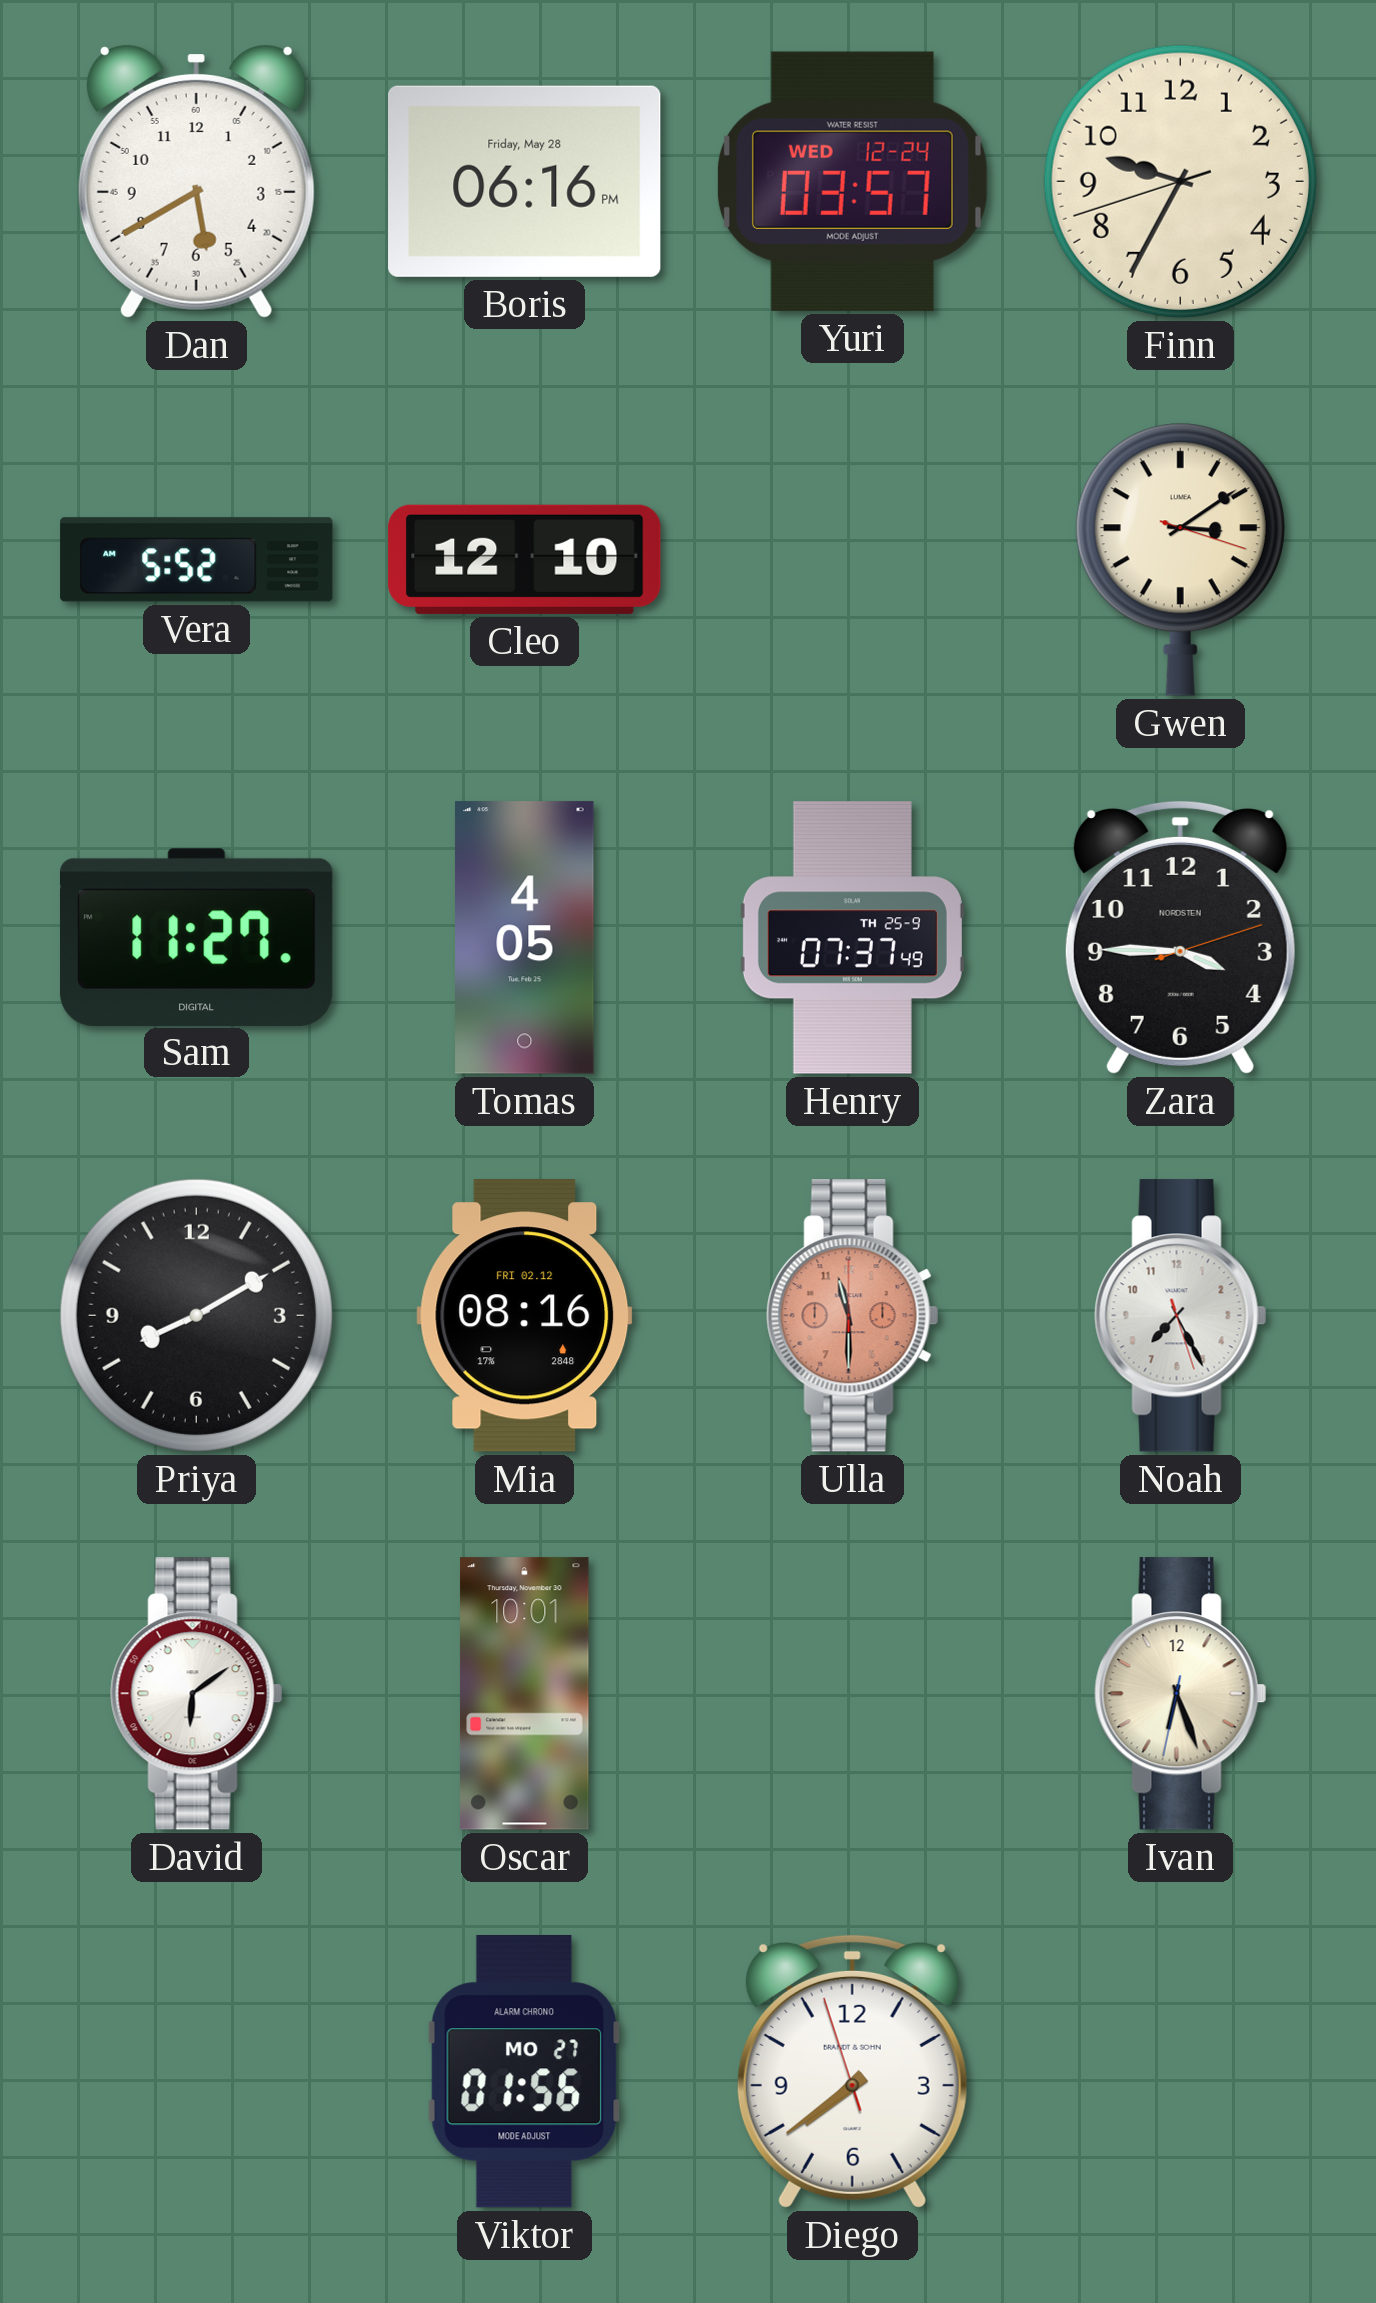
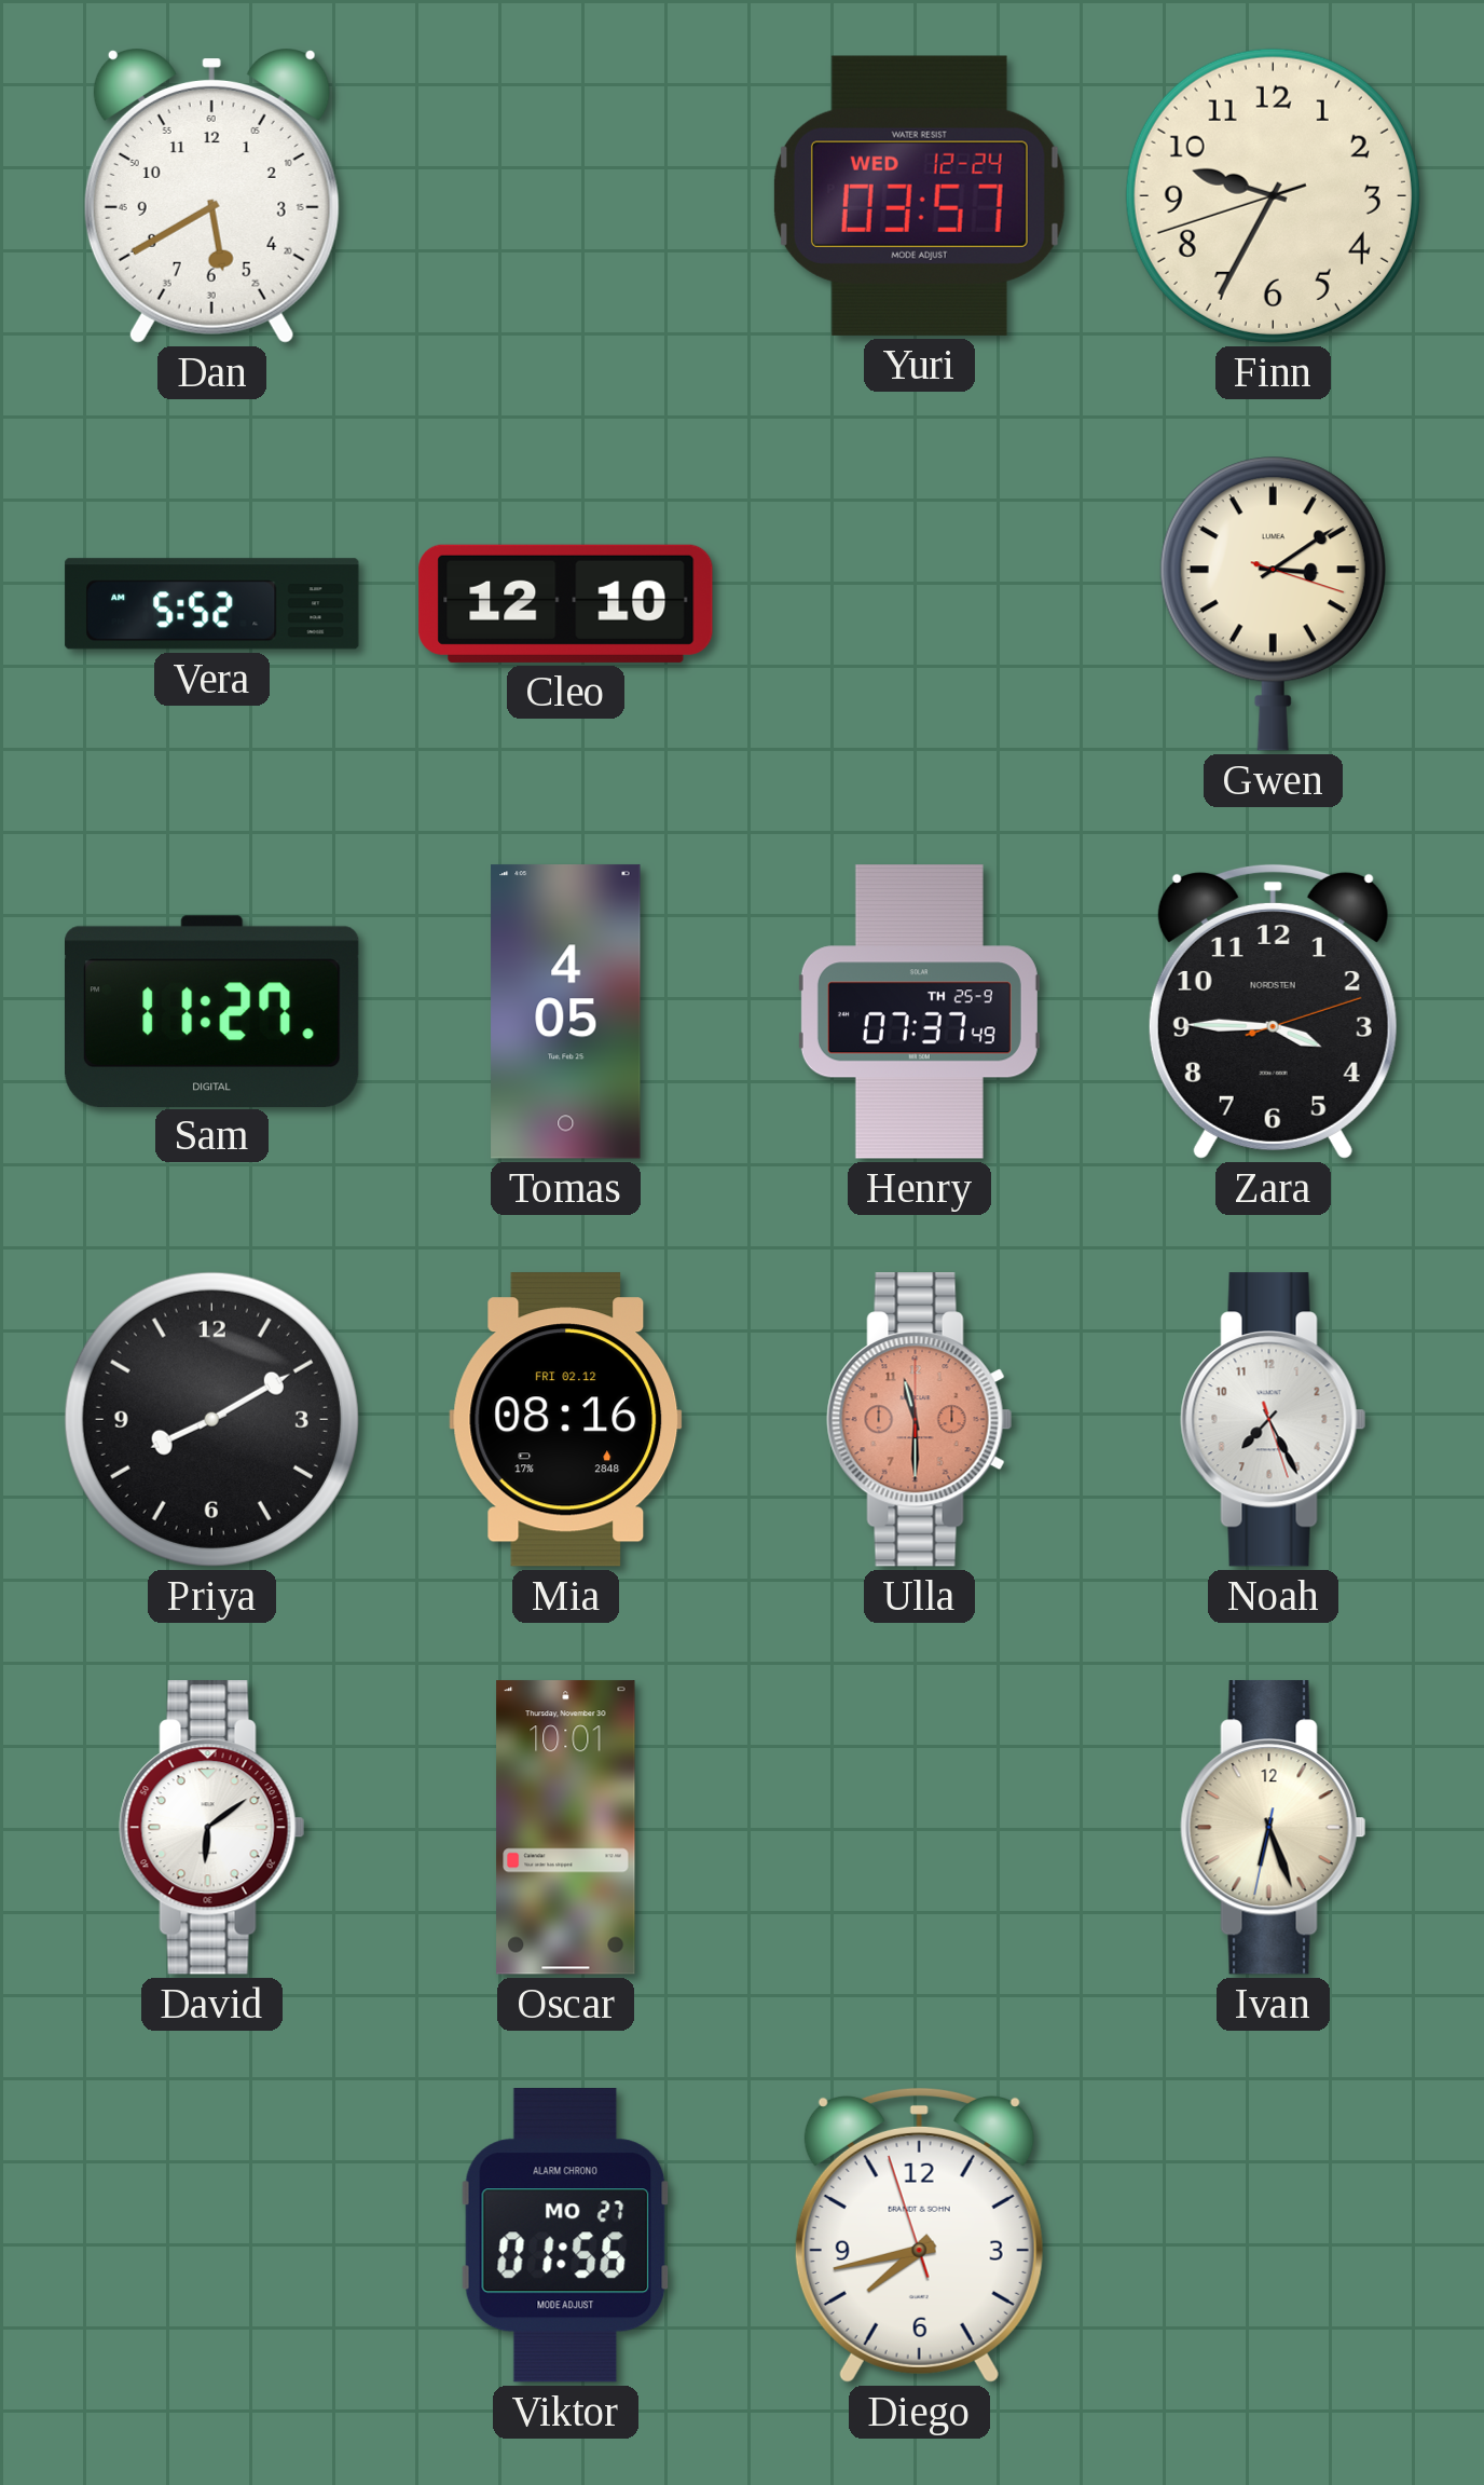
Boris: 06:16 -> none (525, 181)
Diego: 7:38 -> 7:42 (919, 2235)
